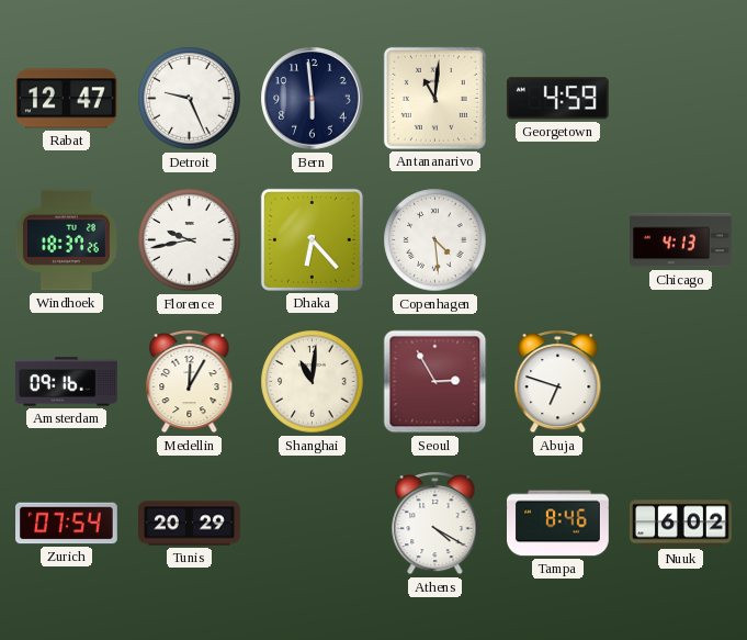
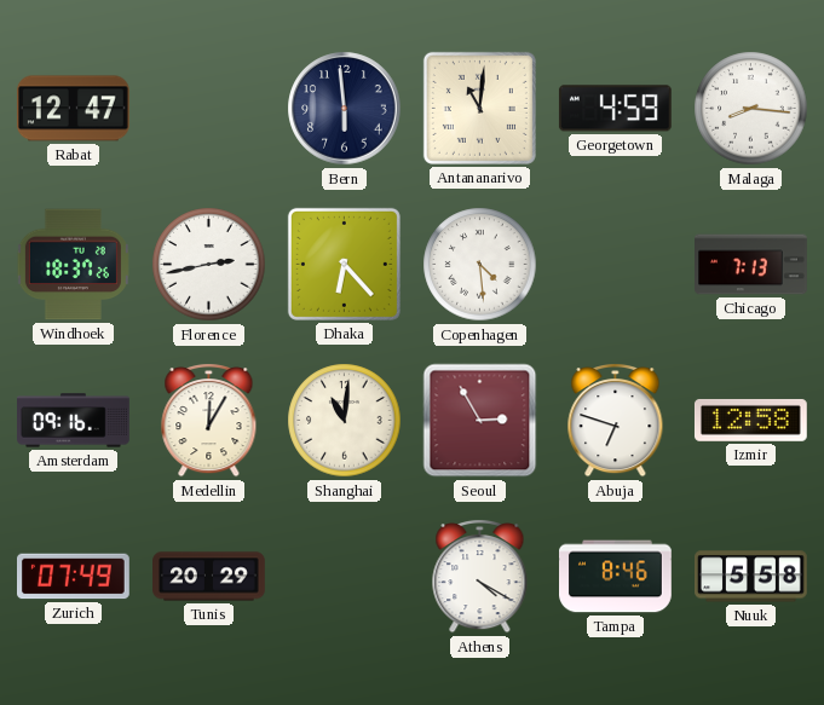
Detroit: 9:26 -> none (190, 99)
Malaga: none -> 8:16 (751, 109)
Florence: 9:43 -> 2:43 (209, 265)
Chicago: 4:13 -> 7:13 (751, 265)
Izmir: none -> 12:58 (750, 420)
Zurich: 07:54 -> 07:49 (74, 577)
Nuuk: 6:02 -> 5:58 (751, 577)
